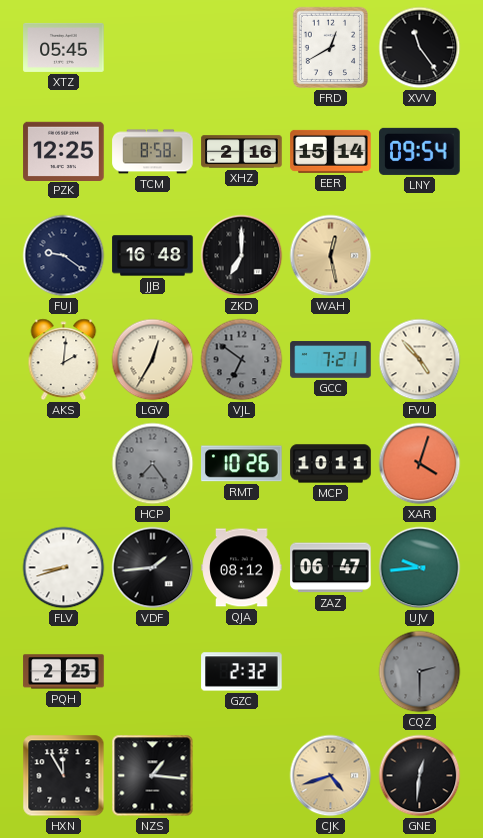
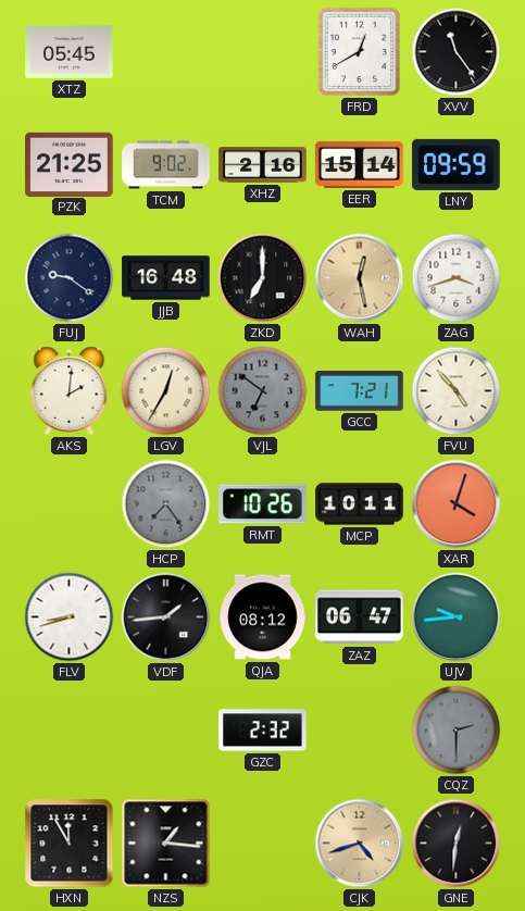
PZK: 12:25 -> 21:25 (70, 164)
TCM: 8:58 -> 9:02 (166, 165)
LNY: 09:54 -> 09:59 (457, 164)
ZAG: none -> 3:42 (457, 278)
PQH: 2:25 -> none (64, 672)
